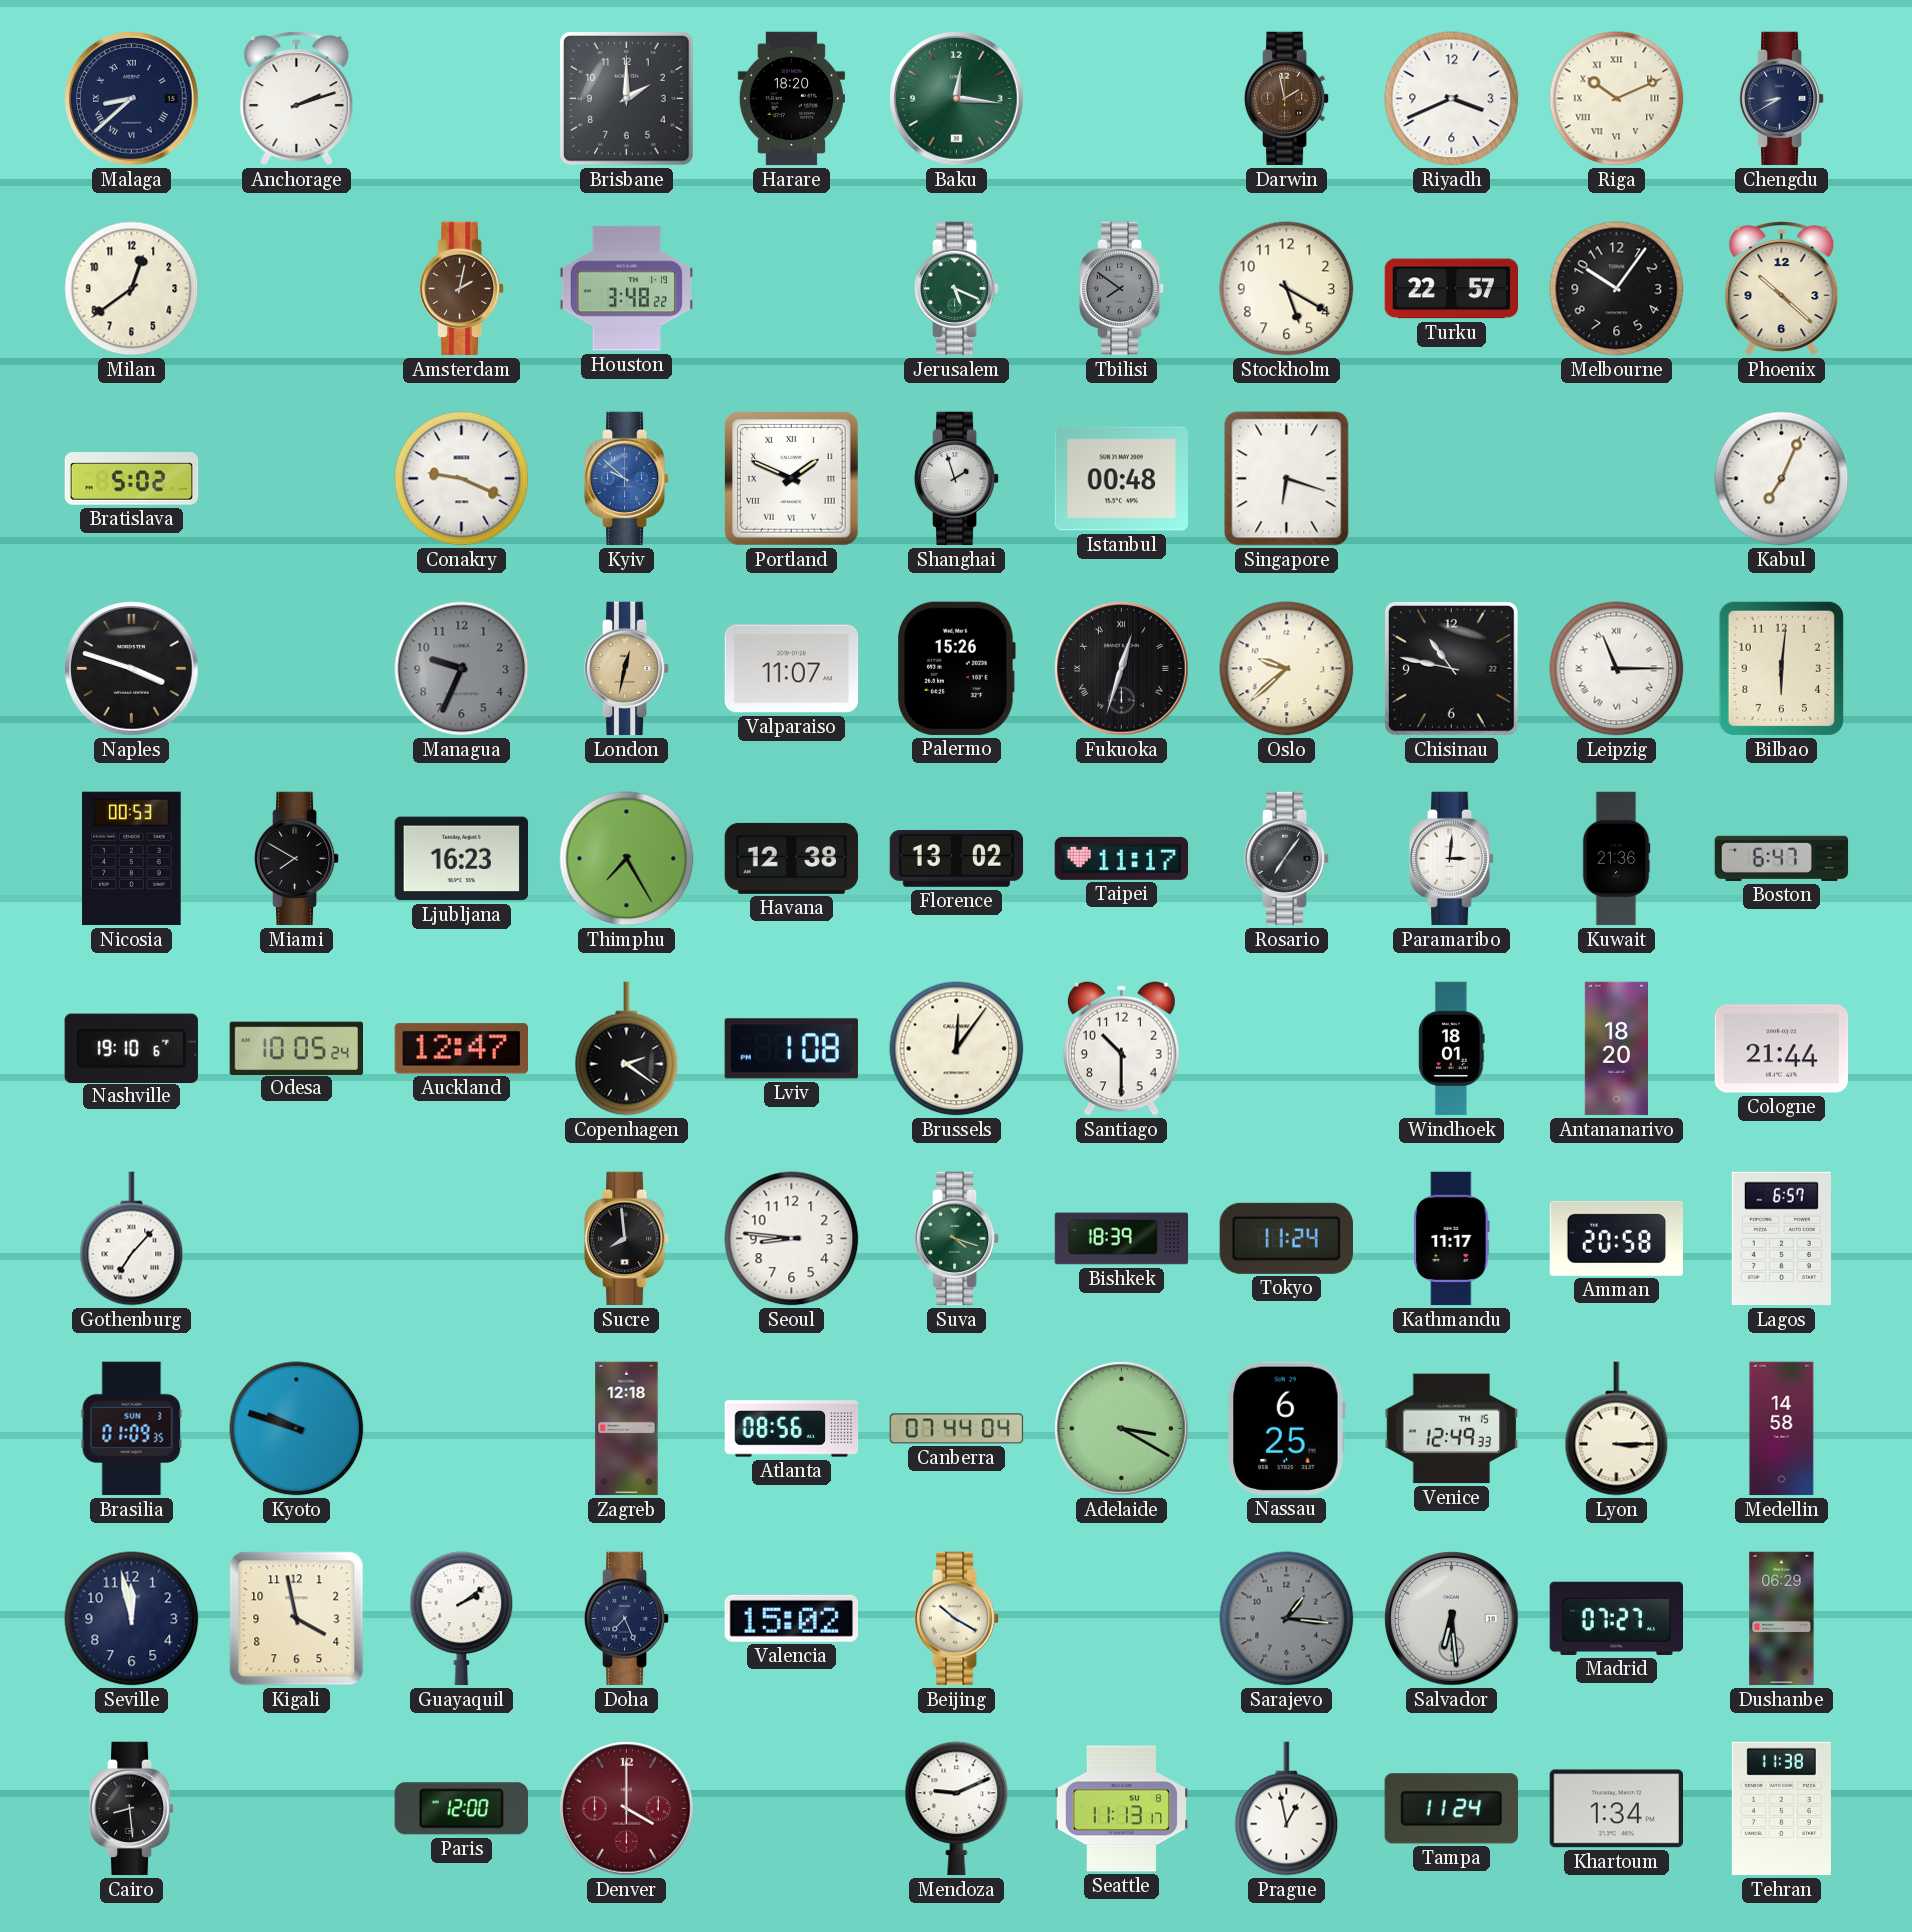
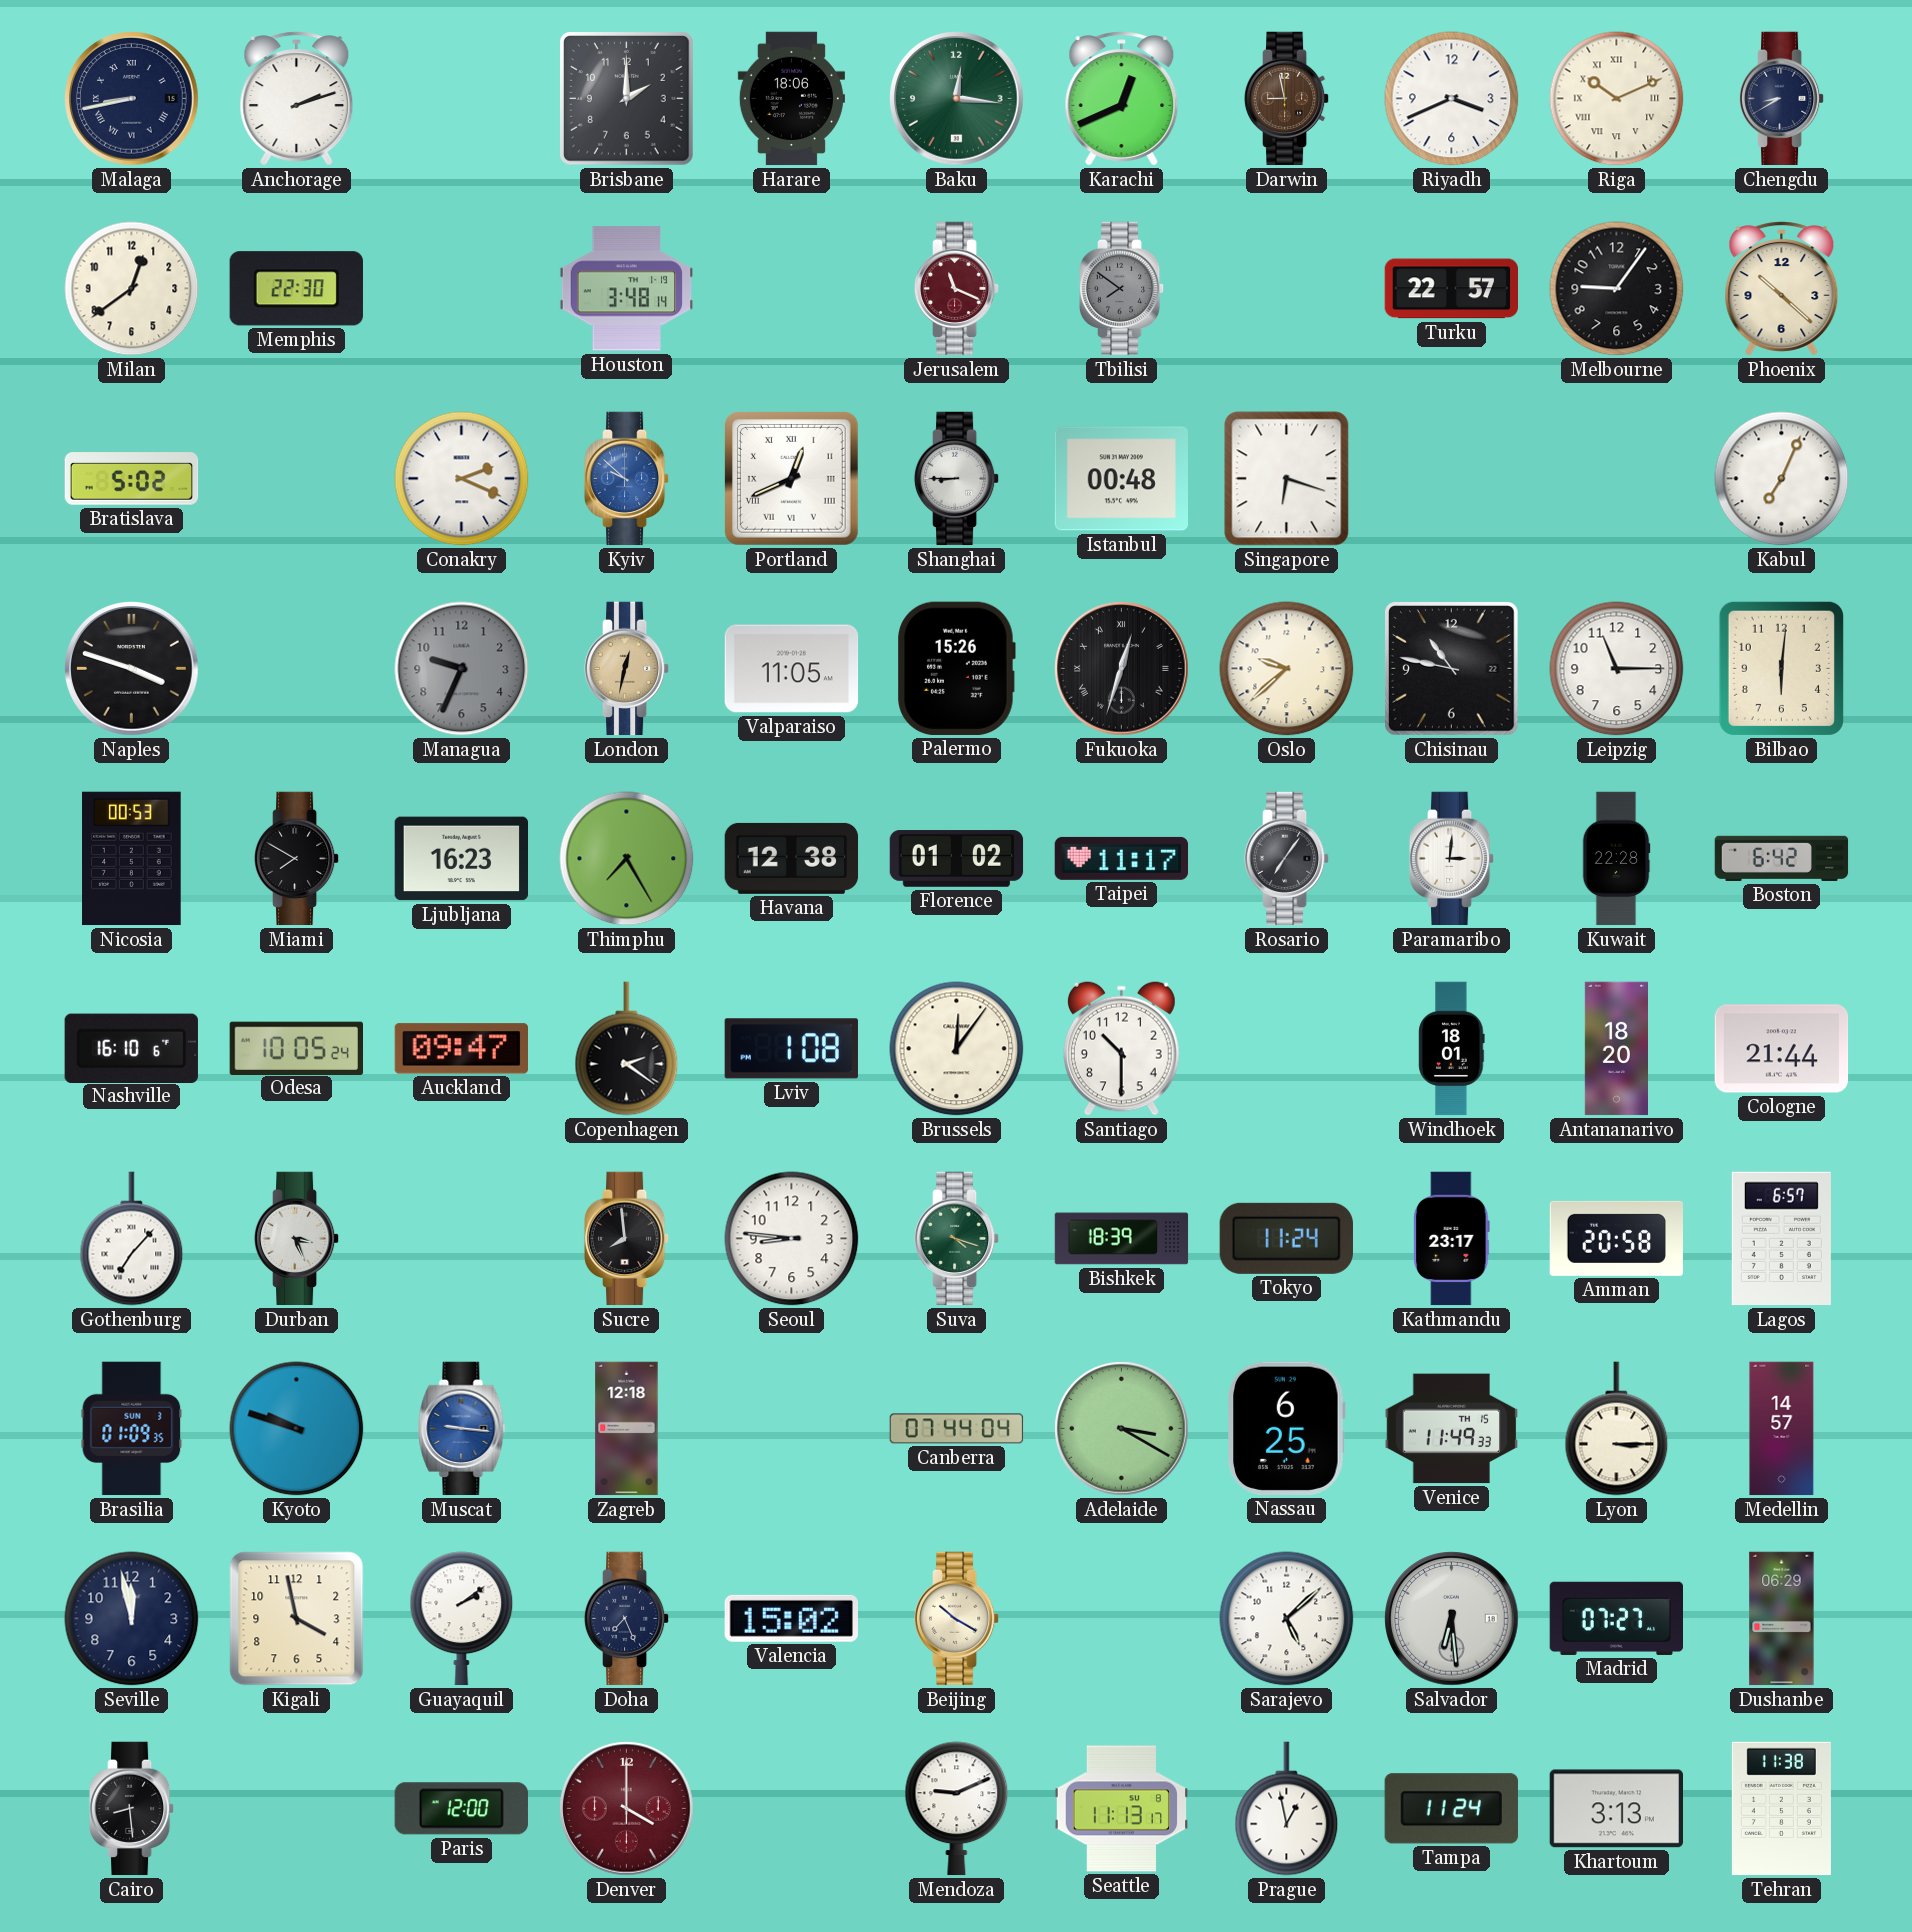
Malaga: 8:38 -> 8:43 (132, 99)
Harare: 18:20 -> 18:06 (791, 99)
Karachi: none -> 12:41 (1122, 99)
Darwin: 1:58 -> 8:58 (1287, 99)
Memphis: none -> 22:30 (296, 289)
Amsterdam: 2:02 -> none (462, 289)
Houston: 3:48:22 -> 3:48:14 (627, 289)
Jerusalem: 5:19 -> 11:19 (957, 289)
Jerusalem dial: green -> burgundy (957, 289)
Stockholm: 5:20 -> none (1287, 289)
Melbourne: 10:06 -> 9:06 (1617, 289)
Conakry: 9:19 -> 2:19 (462, 479)
Portland: 1:49 -> 12:41 (791, 478)
Shanghai: 1:57 -> 8:45 (957, 479)
Valparaiso: 11:07 -> 11:05 (792, 669)
Leipzig numerals: Roman -> Arabic (1617, 669)
Florence: 13:02 -> 01:02 (957, 859)
Kuwait: 21:36 -> 22:28 (1616, 859)
Boston: 6:47 -> 6:42 (1782, 858)
Nashville: 19:10 -> 16:10 (131, 1048)
Auckland: 12:47 -> 09:47 (461, 1049)
Durban: none -> 3:26 (297, 1239)
Kathmandu: 11:17 -> 23:17 (1452, 1239)
Muscat: none -> 9:16 (462, 1429)
Atlanta: 08:56 -> none (792, 1429)
Venice: 12:49 -> 11:49 (1452, 1429)
Medellin: 14:58 -> 14:57 (1782, 1429)
Sarajevo: 1:16 -> 5:08 (1287, 1619)
Sarajevo dial: grey -> white (1287, 1619)
Khartoum: 1:34 -> 3:13 (1616, 1809)
